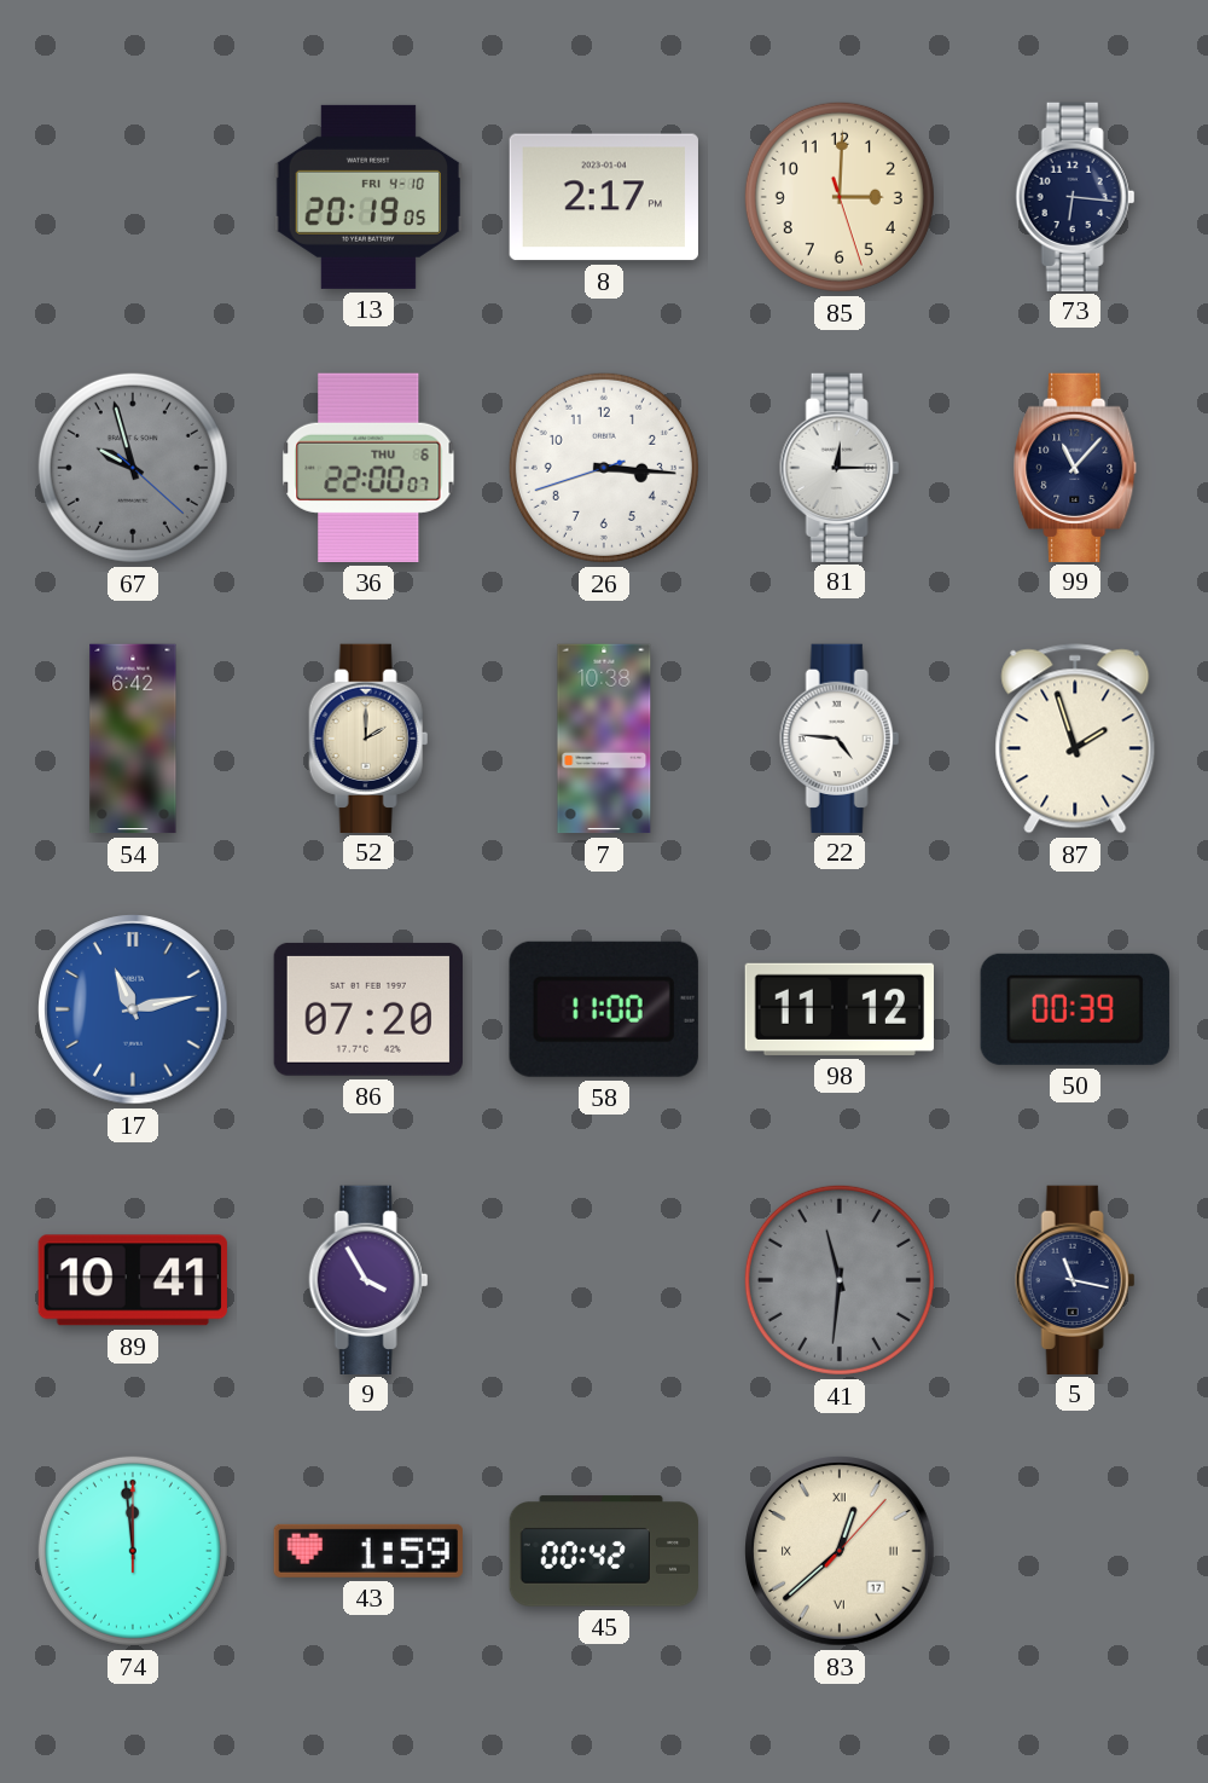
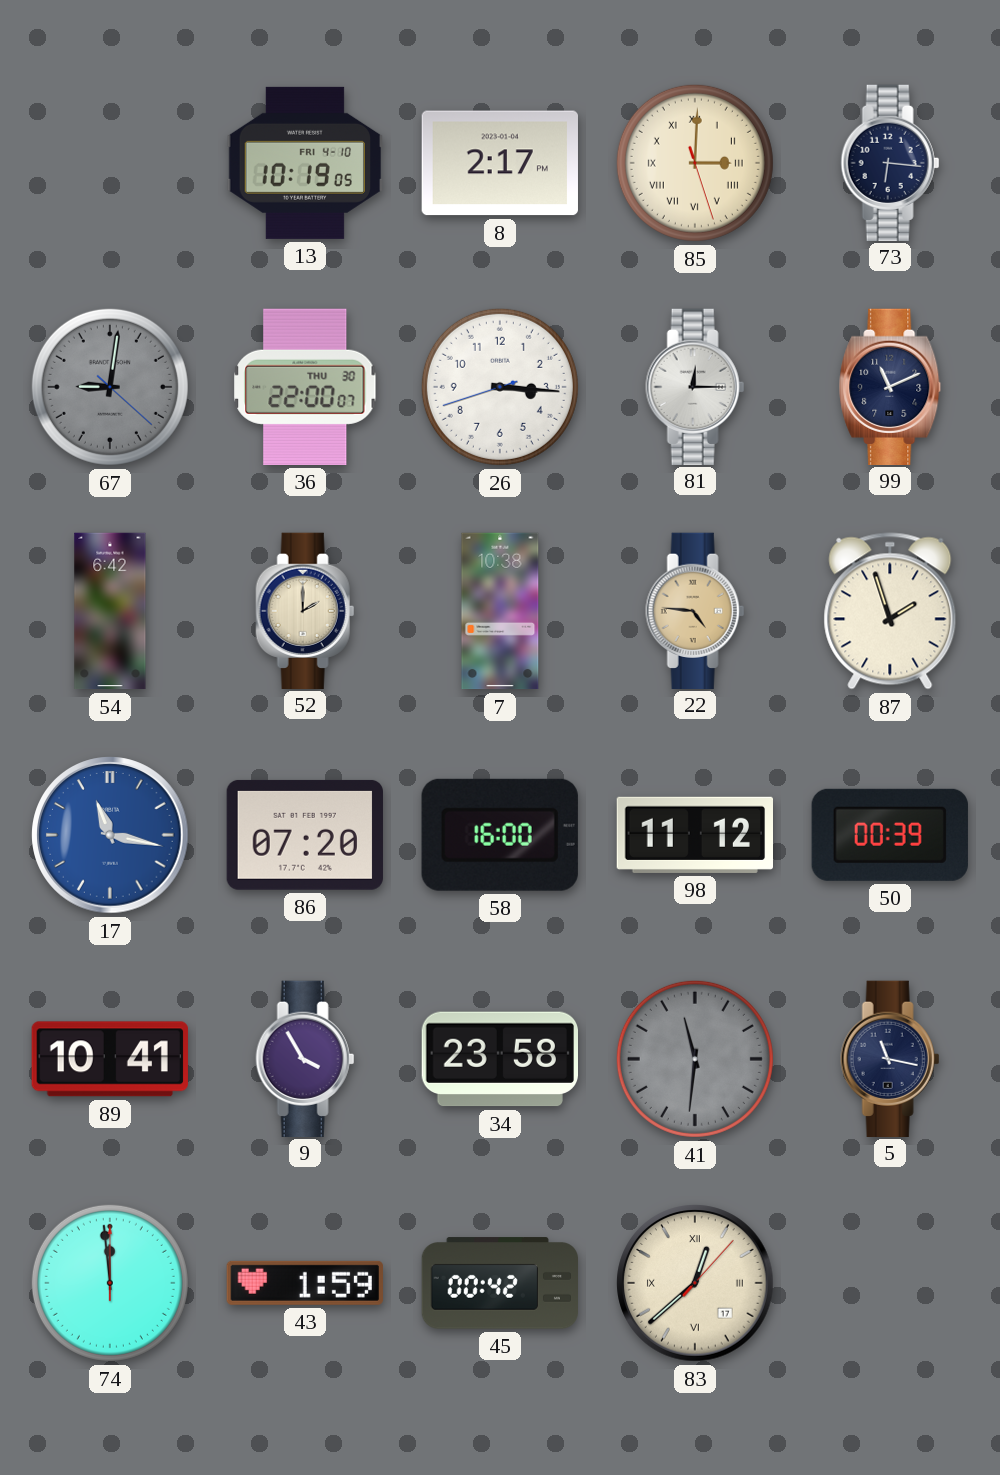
13: 20:19 -> 10:19 (304, 163)
85 numerals: Arabic -> Roman (695, 163)
67: 9:57 -> 9:01 (110, 387)
36 date: THU 6 -> THU 30 (305, 387)
99: 11:07 -> 11:11 (891, 386)
22 dial: white -> champagne (695, 610)
17: 11:13 -> 11:17 (110, 835)
58: 11:00 -> 16:00 (500, 835)
34: none -> 23:58 (499, 1059)
